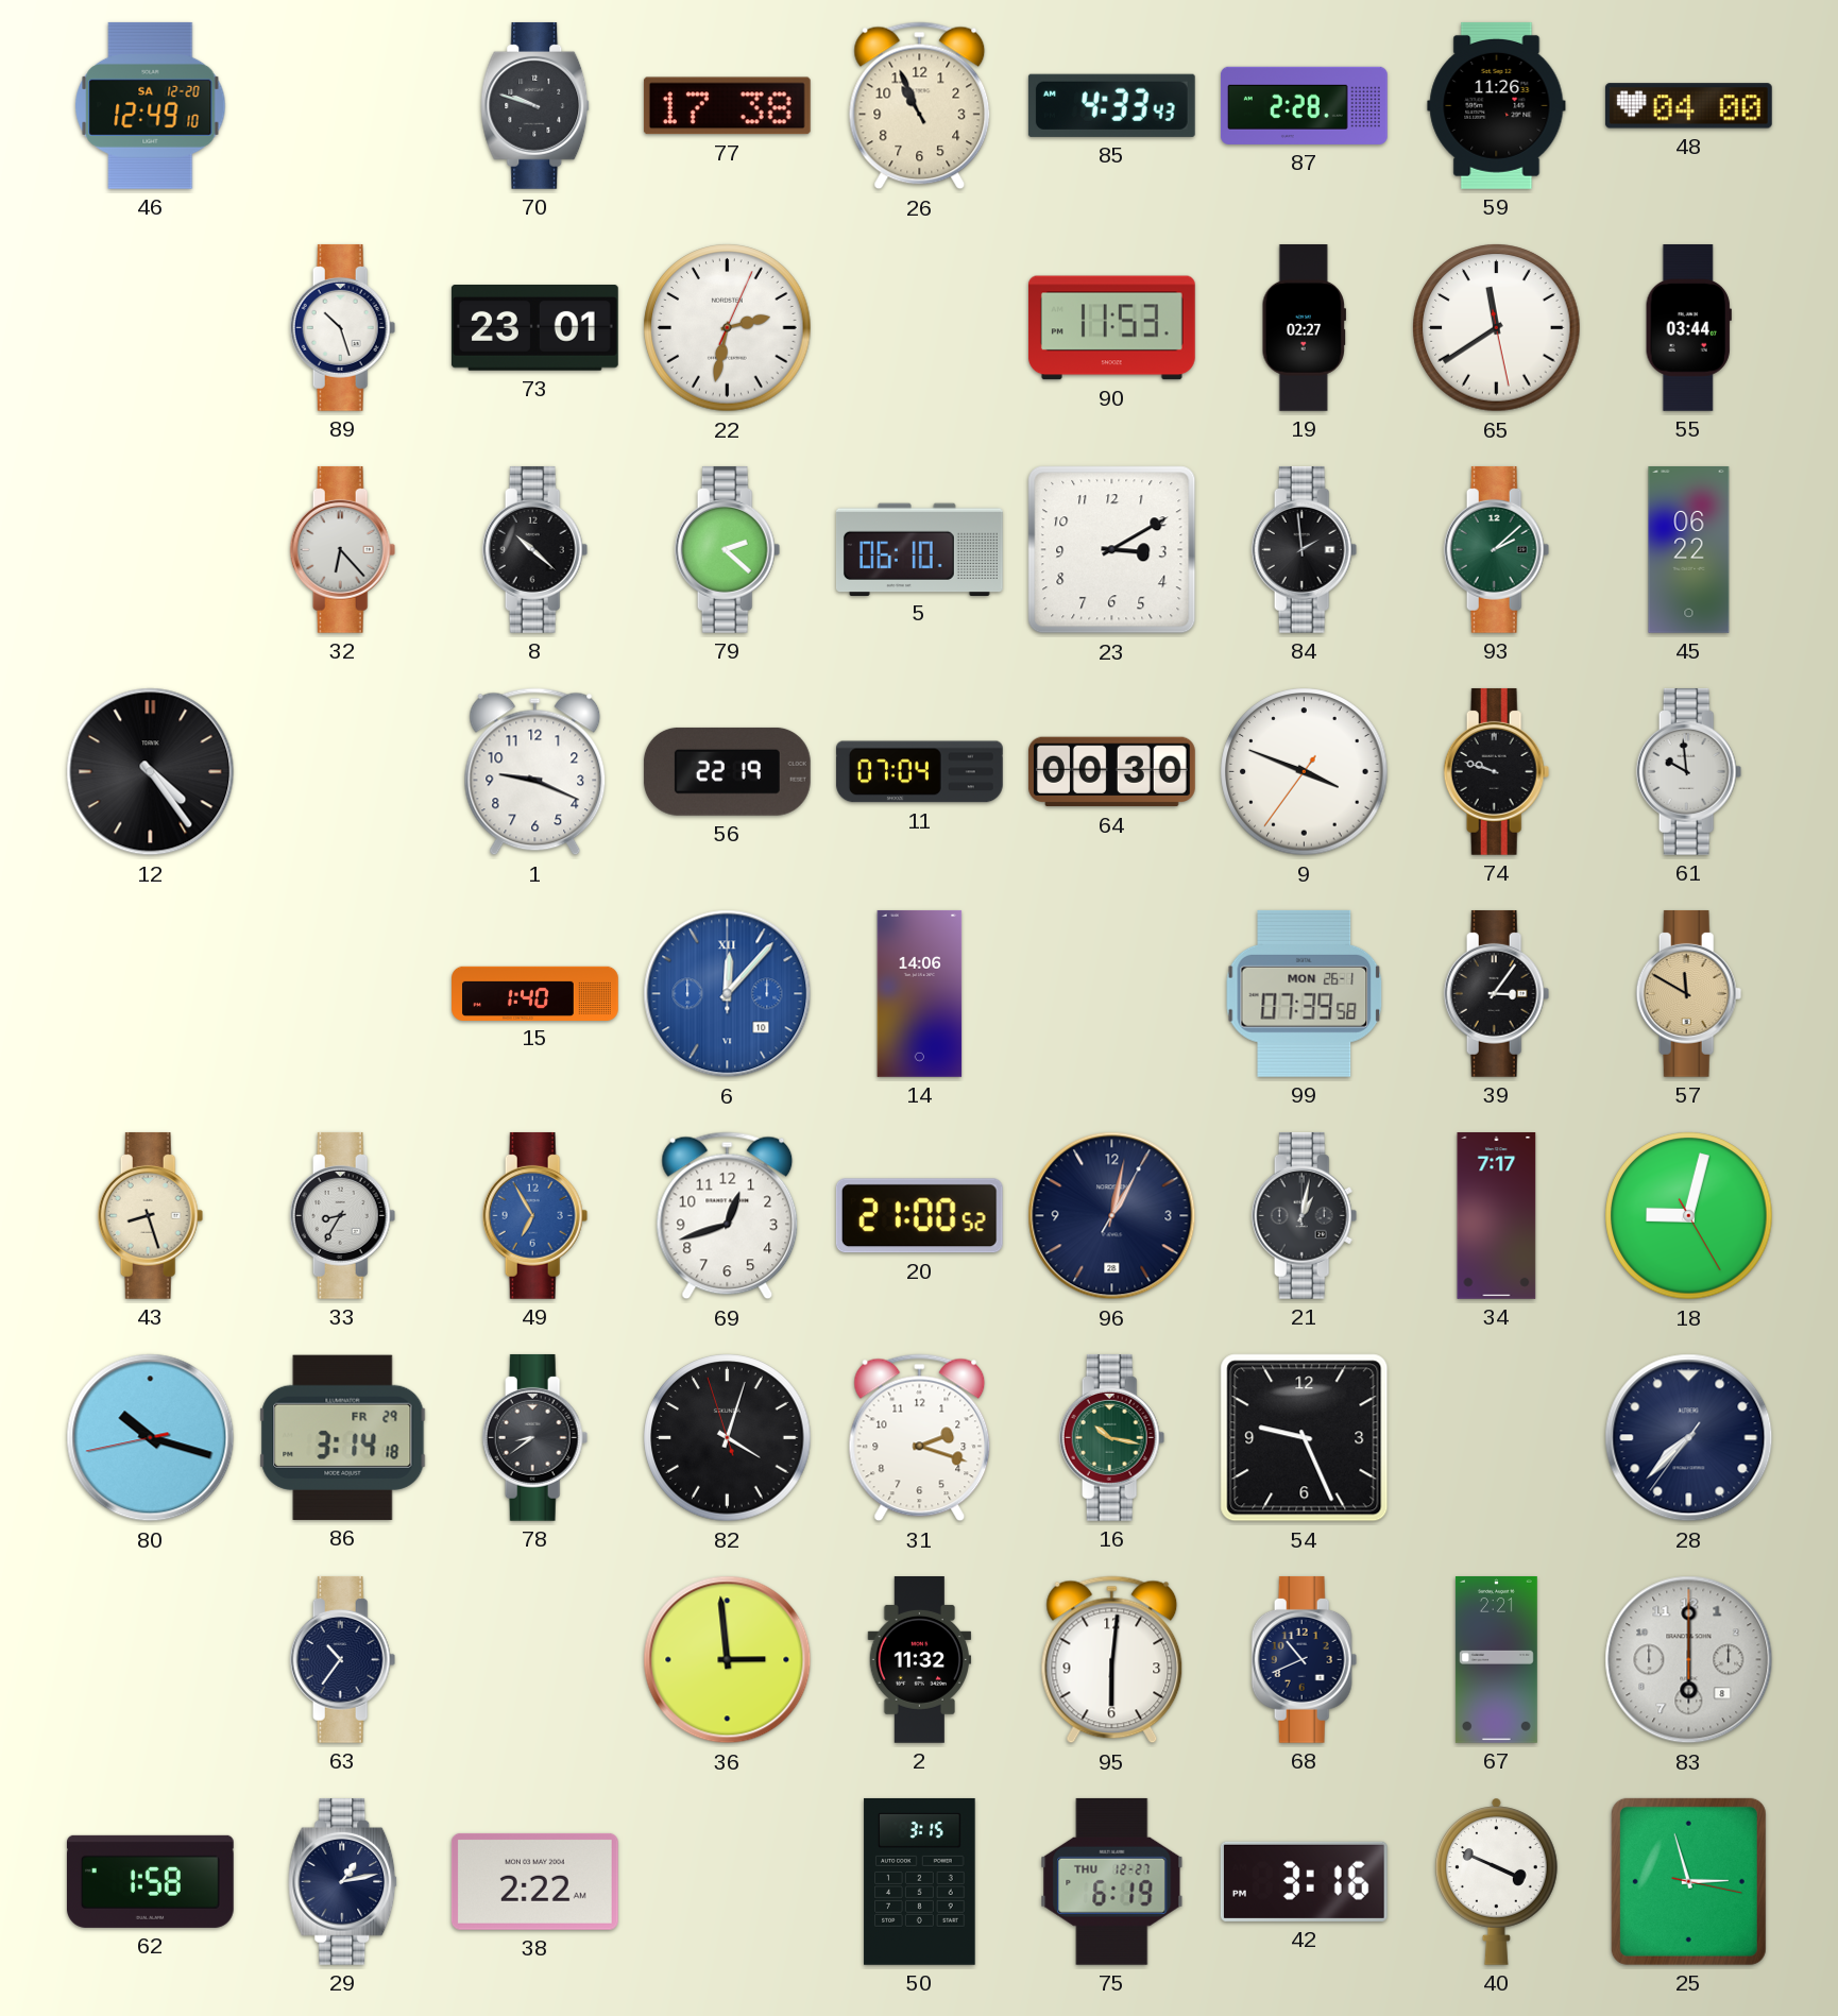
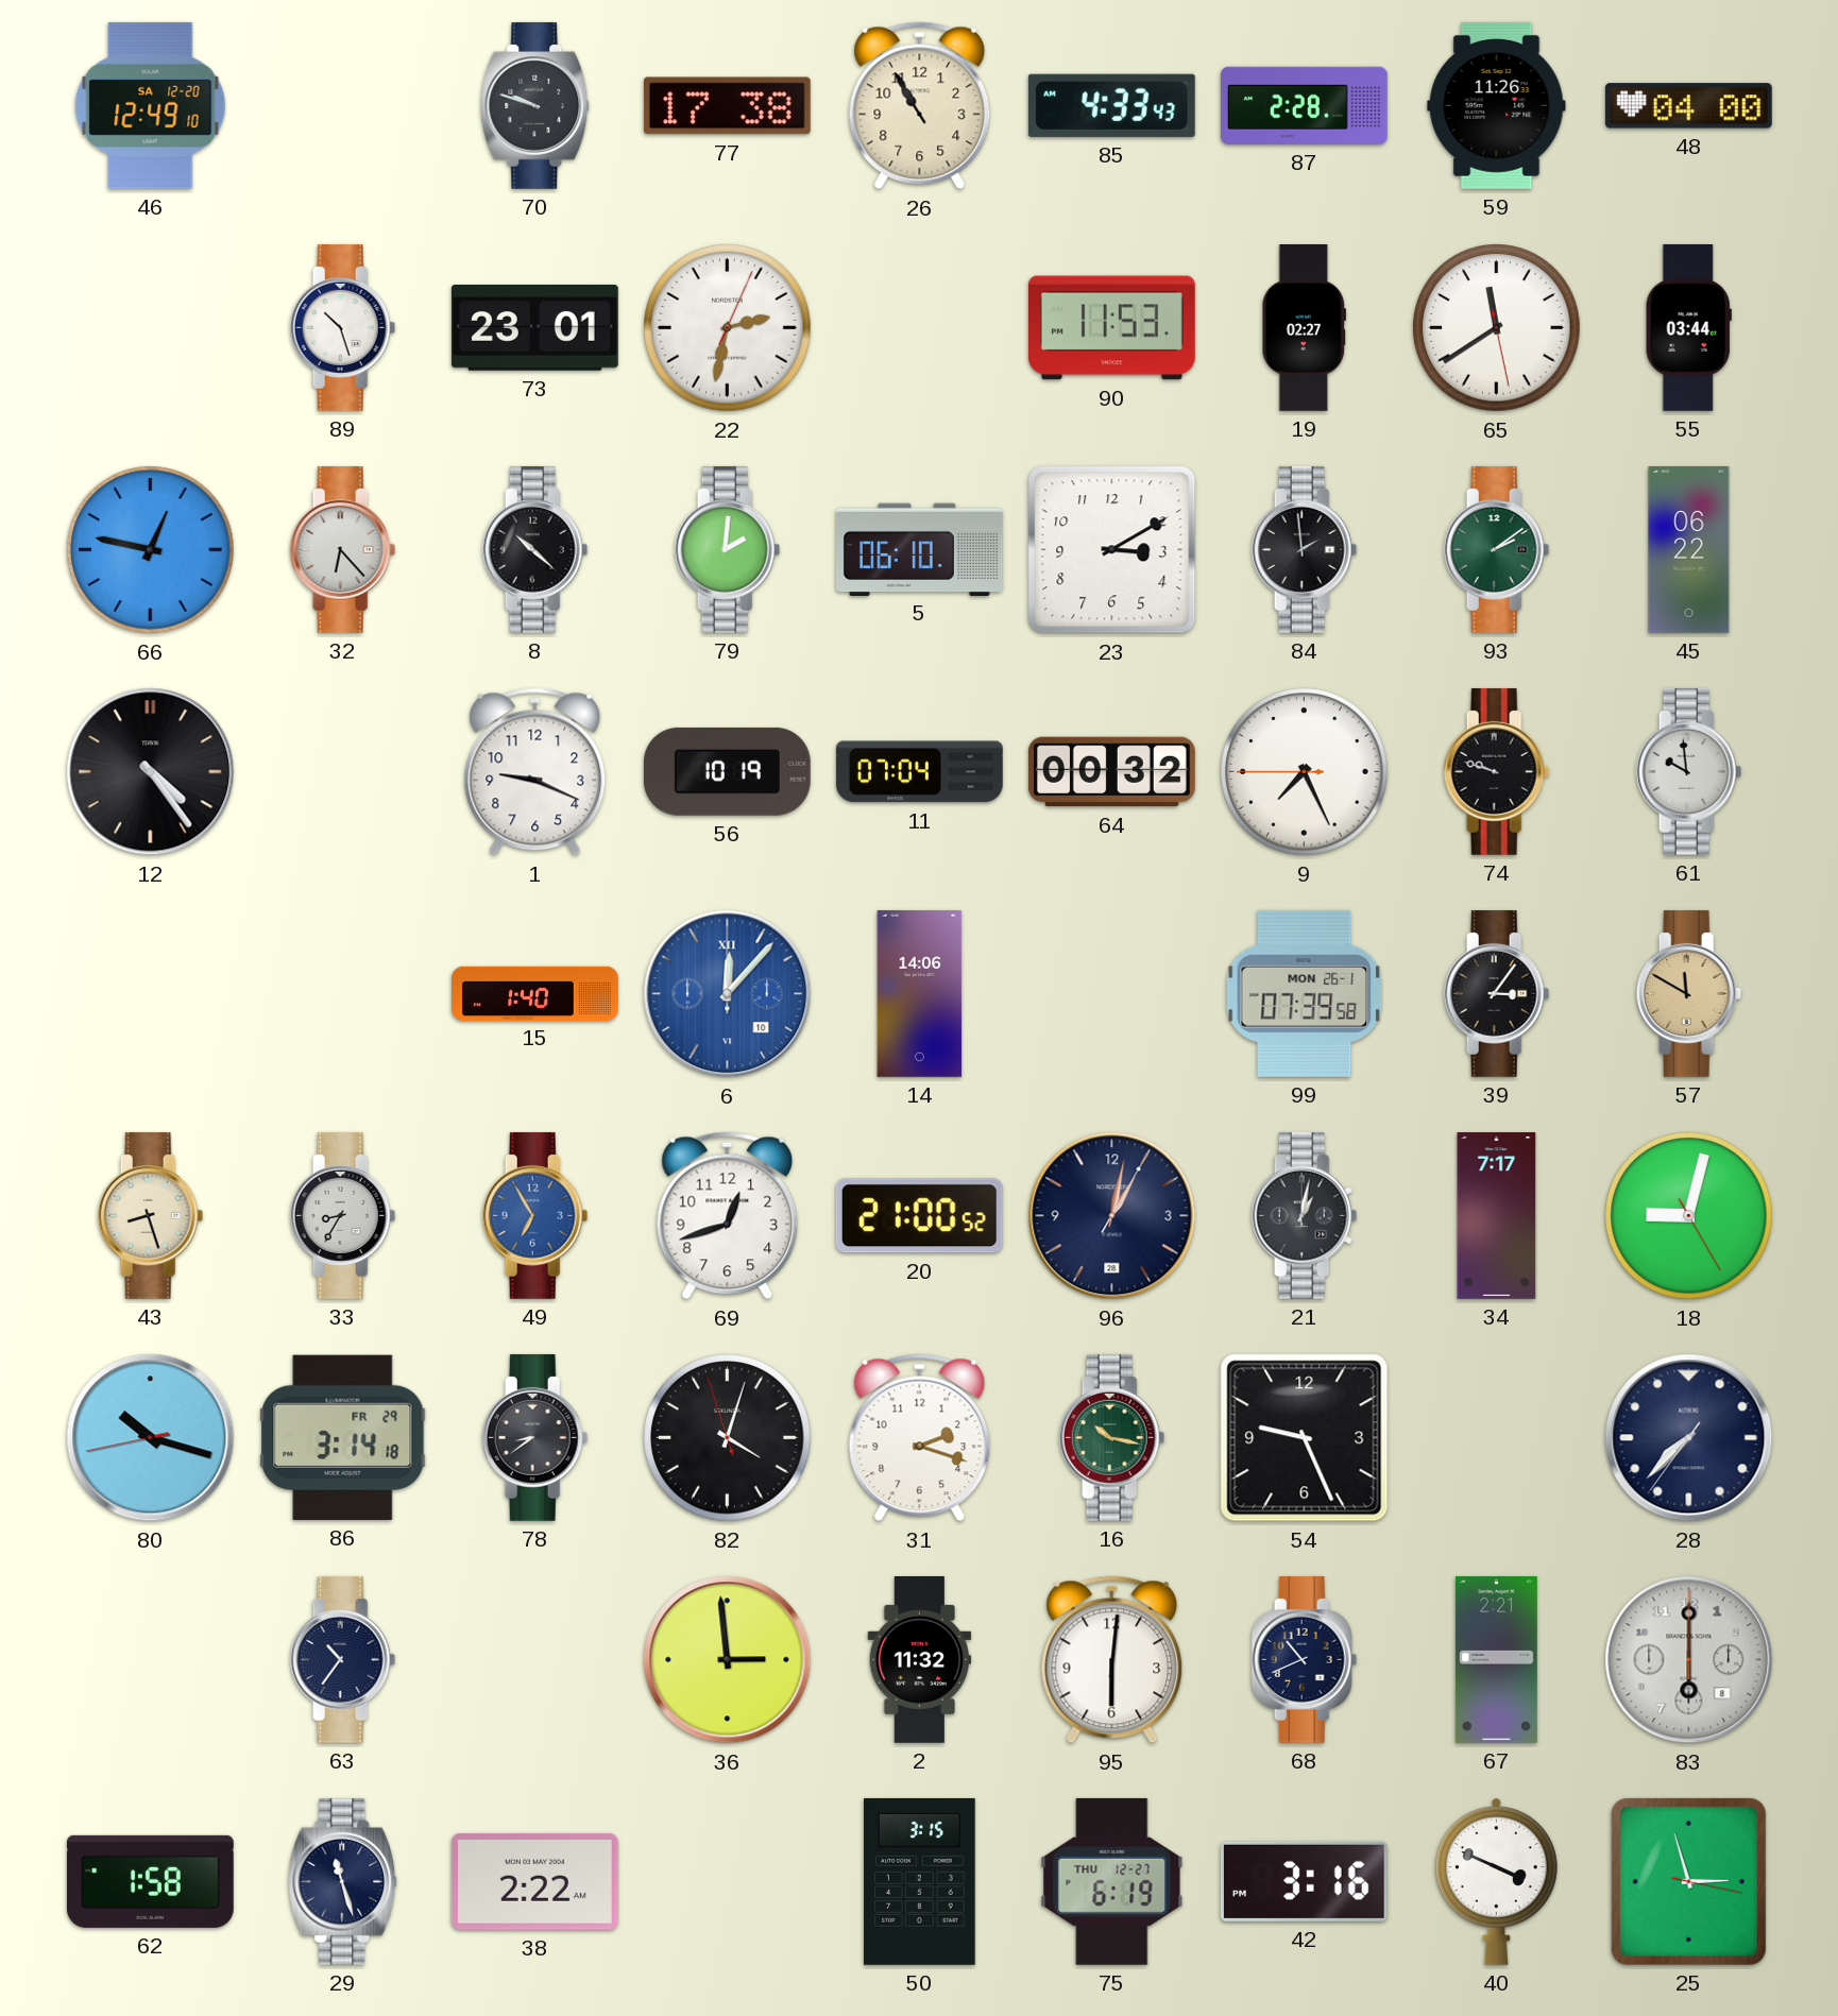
26: 10:56 -> 10:55 (920, 106)
66: none -> 12:47 (151, 550)
79: 2:22 -> 2:01 (728, 549)
93: 2:08 -> 2:09 (1497, 549)
56: 22:19 -> 10:19 (727, 771)
64: 00:30 -> 00:32 (1111, 772)
9: 3:48 -> 7:25 (1305, 772)
29: 1:13 -> 11:27 (343, 1881)
